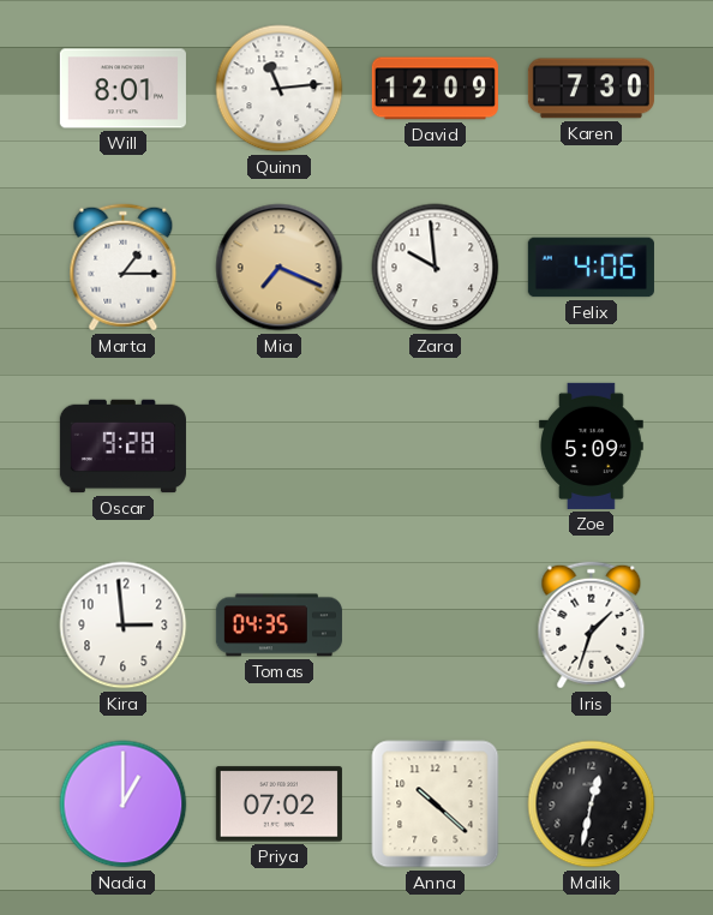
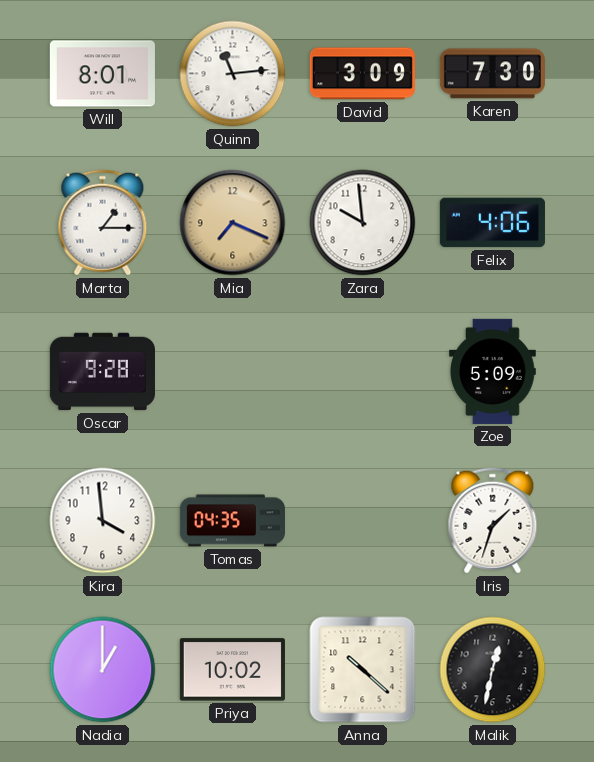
David: 12:09 -> 3:09 (362, 74)
Kira: 2:59 -> 3:59 (103, 521)
Priya: 07:02 -> 10:02 (232, 670)
